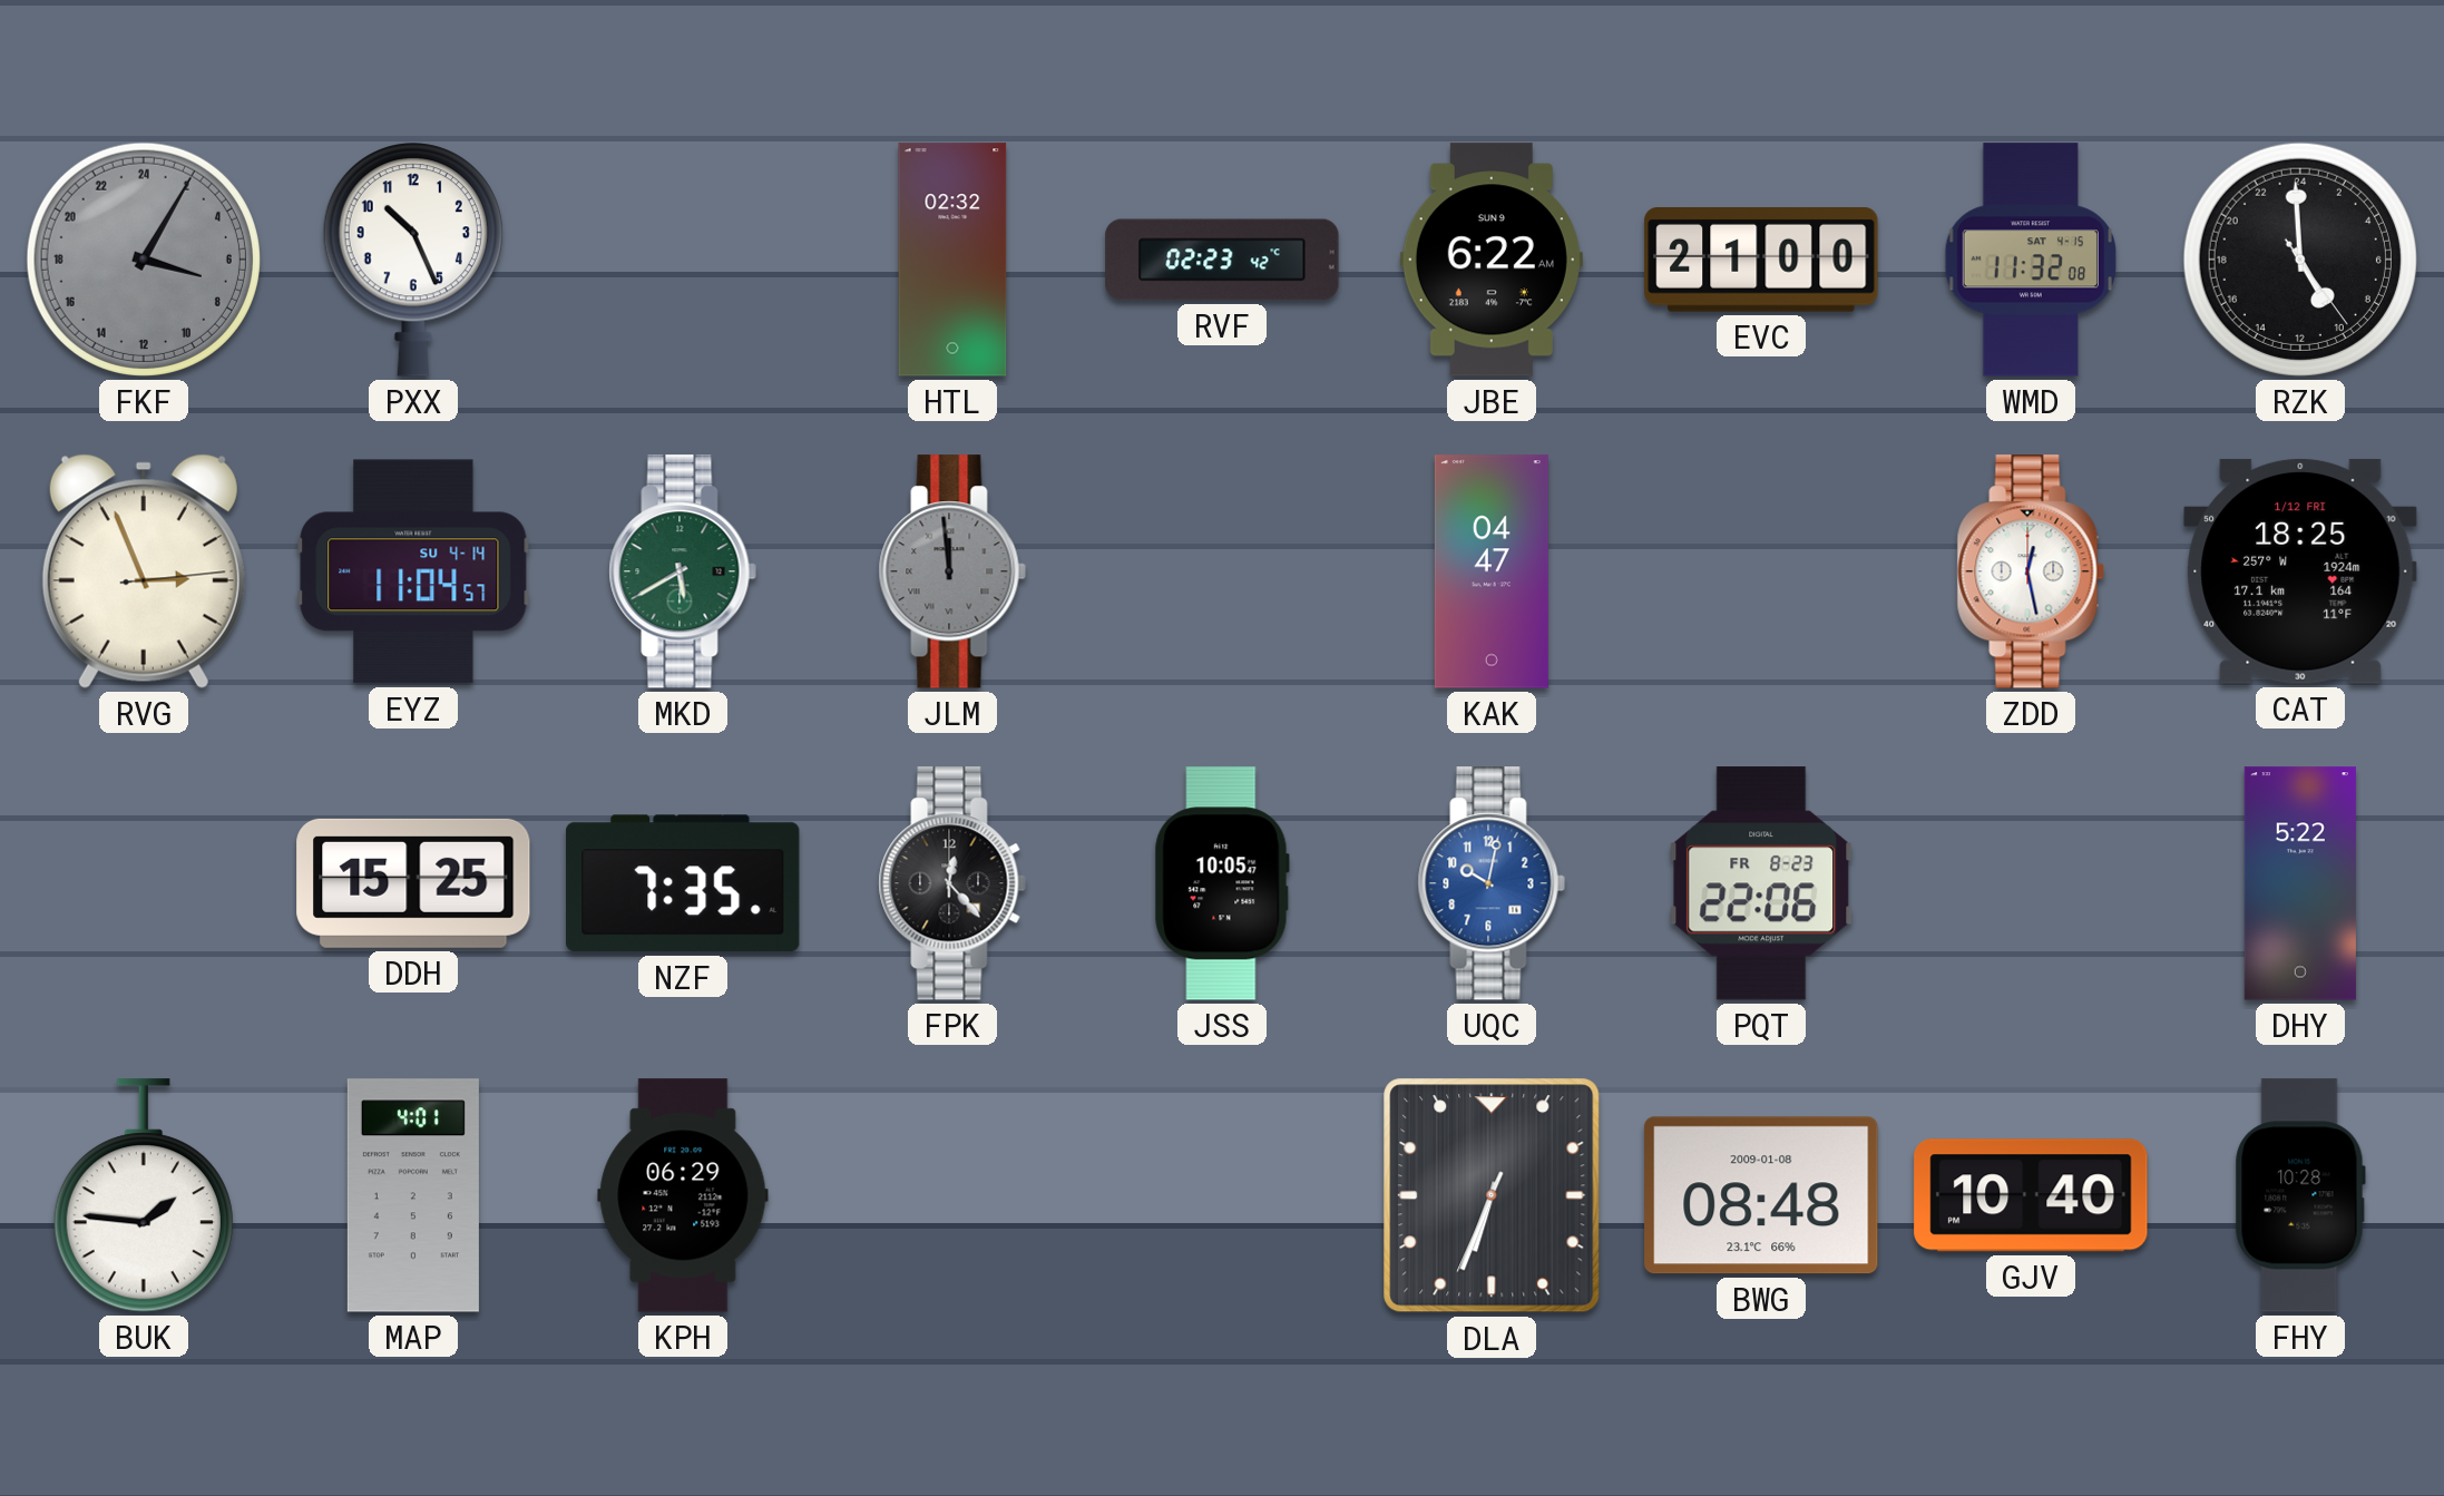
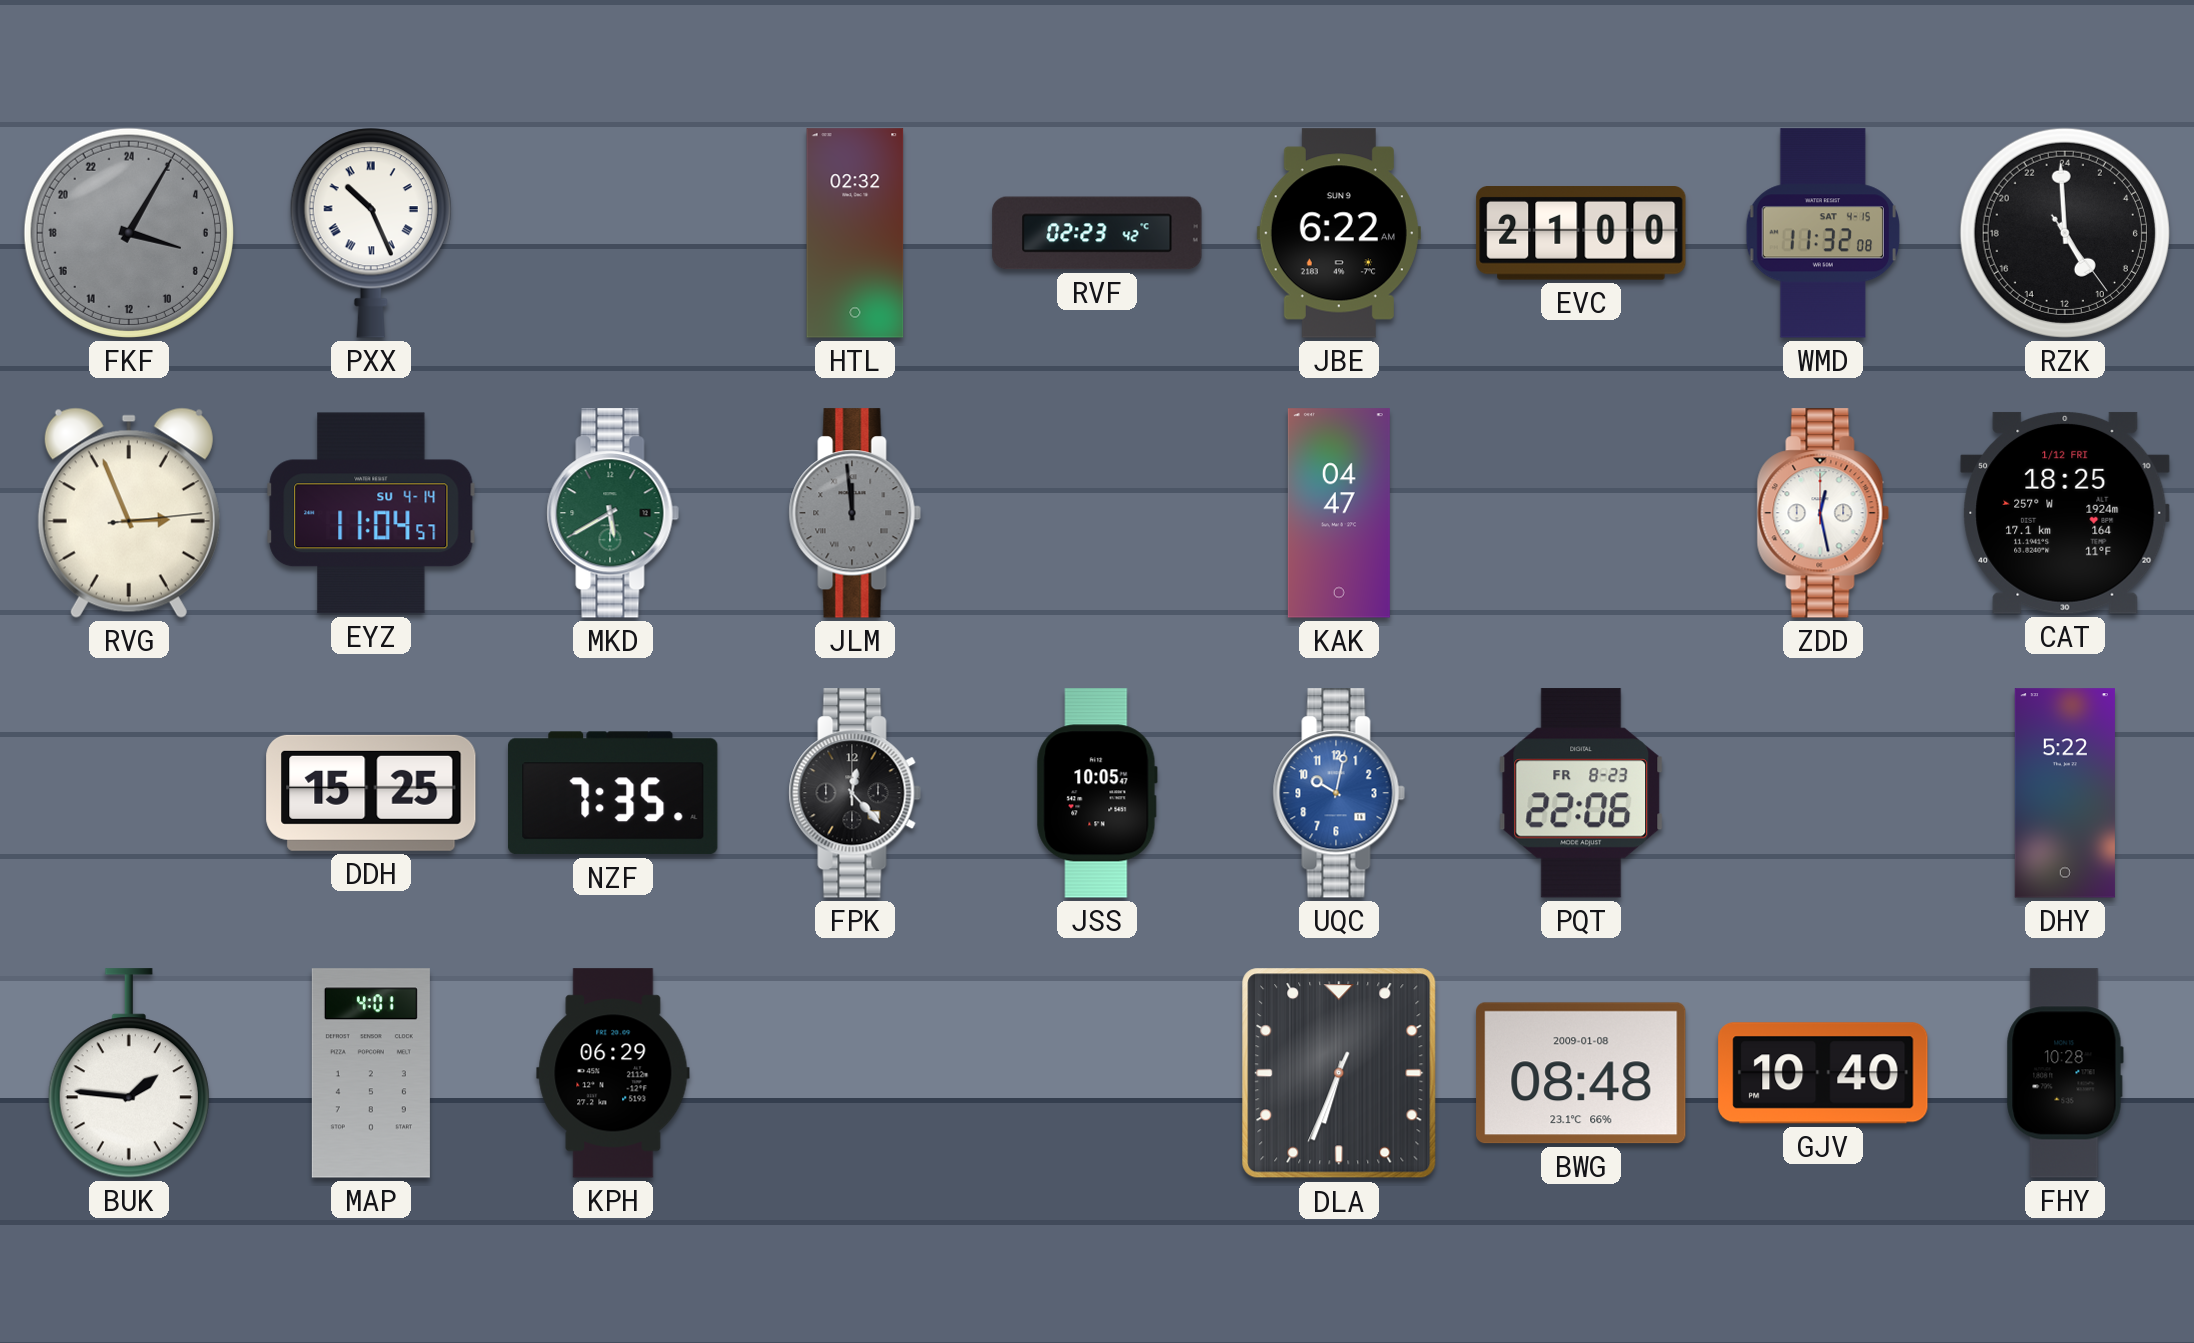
PXX numerals: Arabic -> Roman (371, 233)
